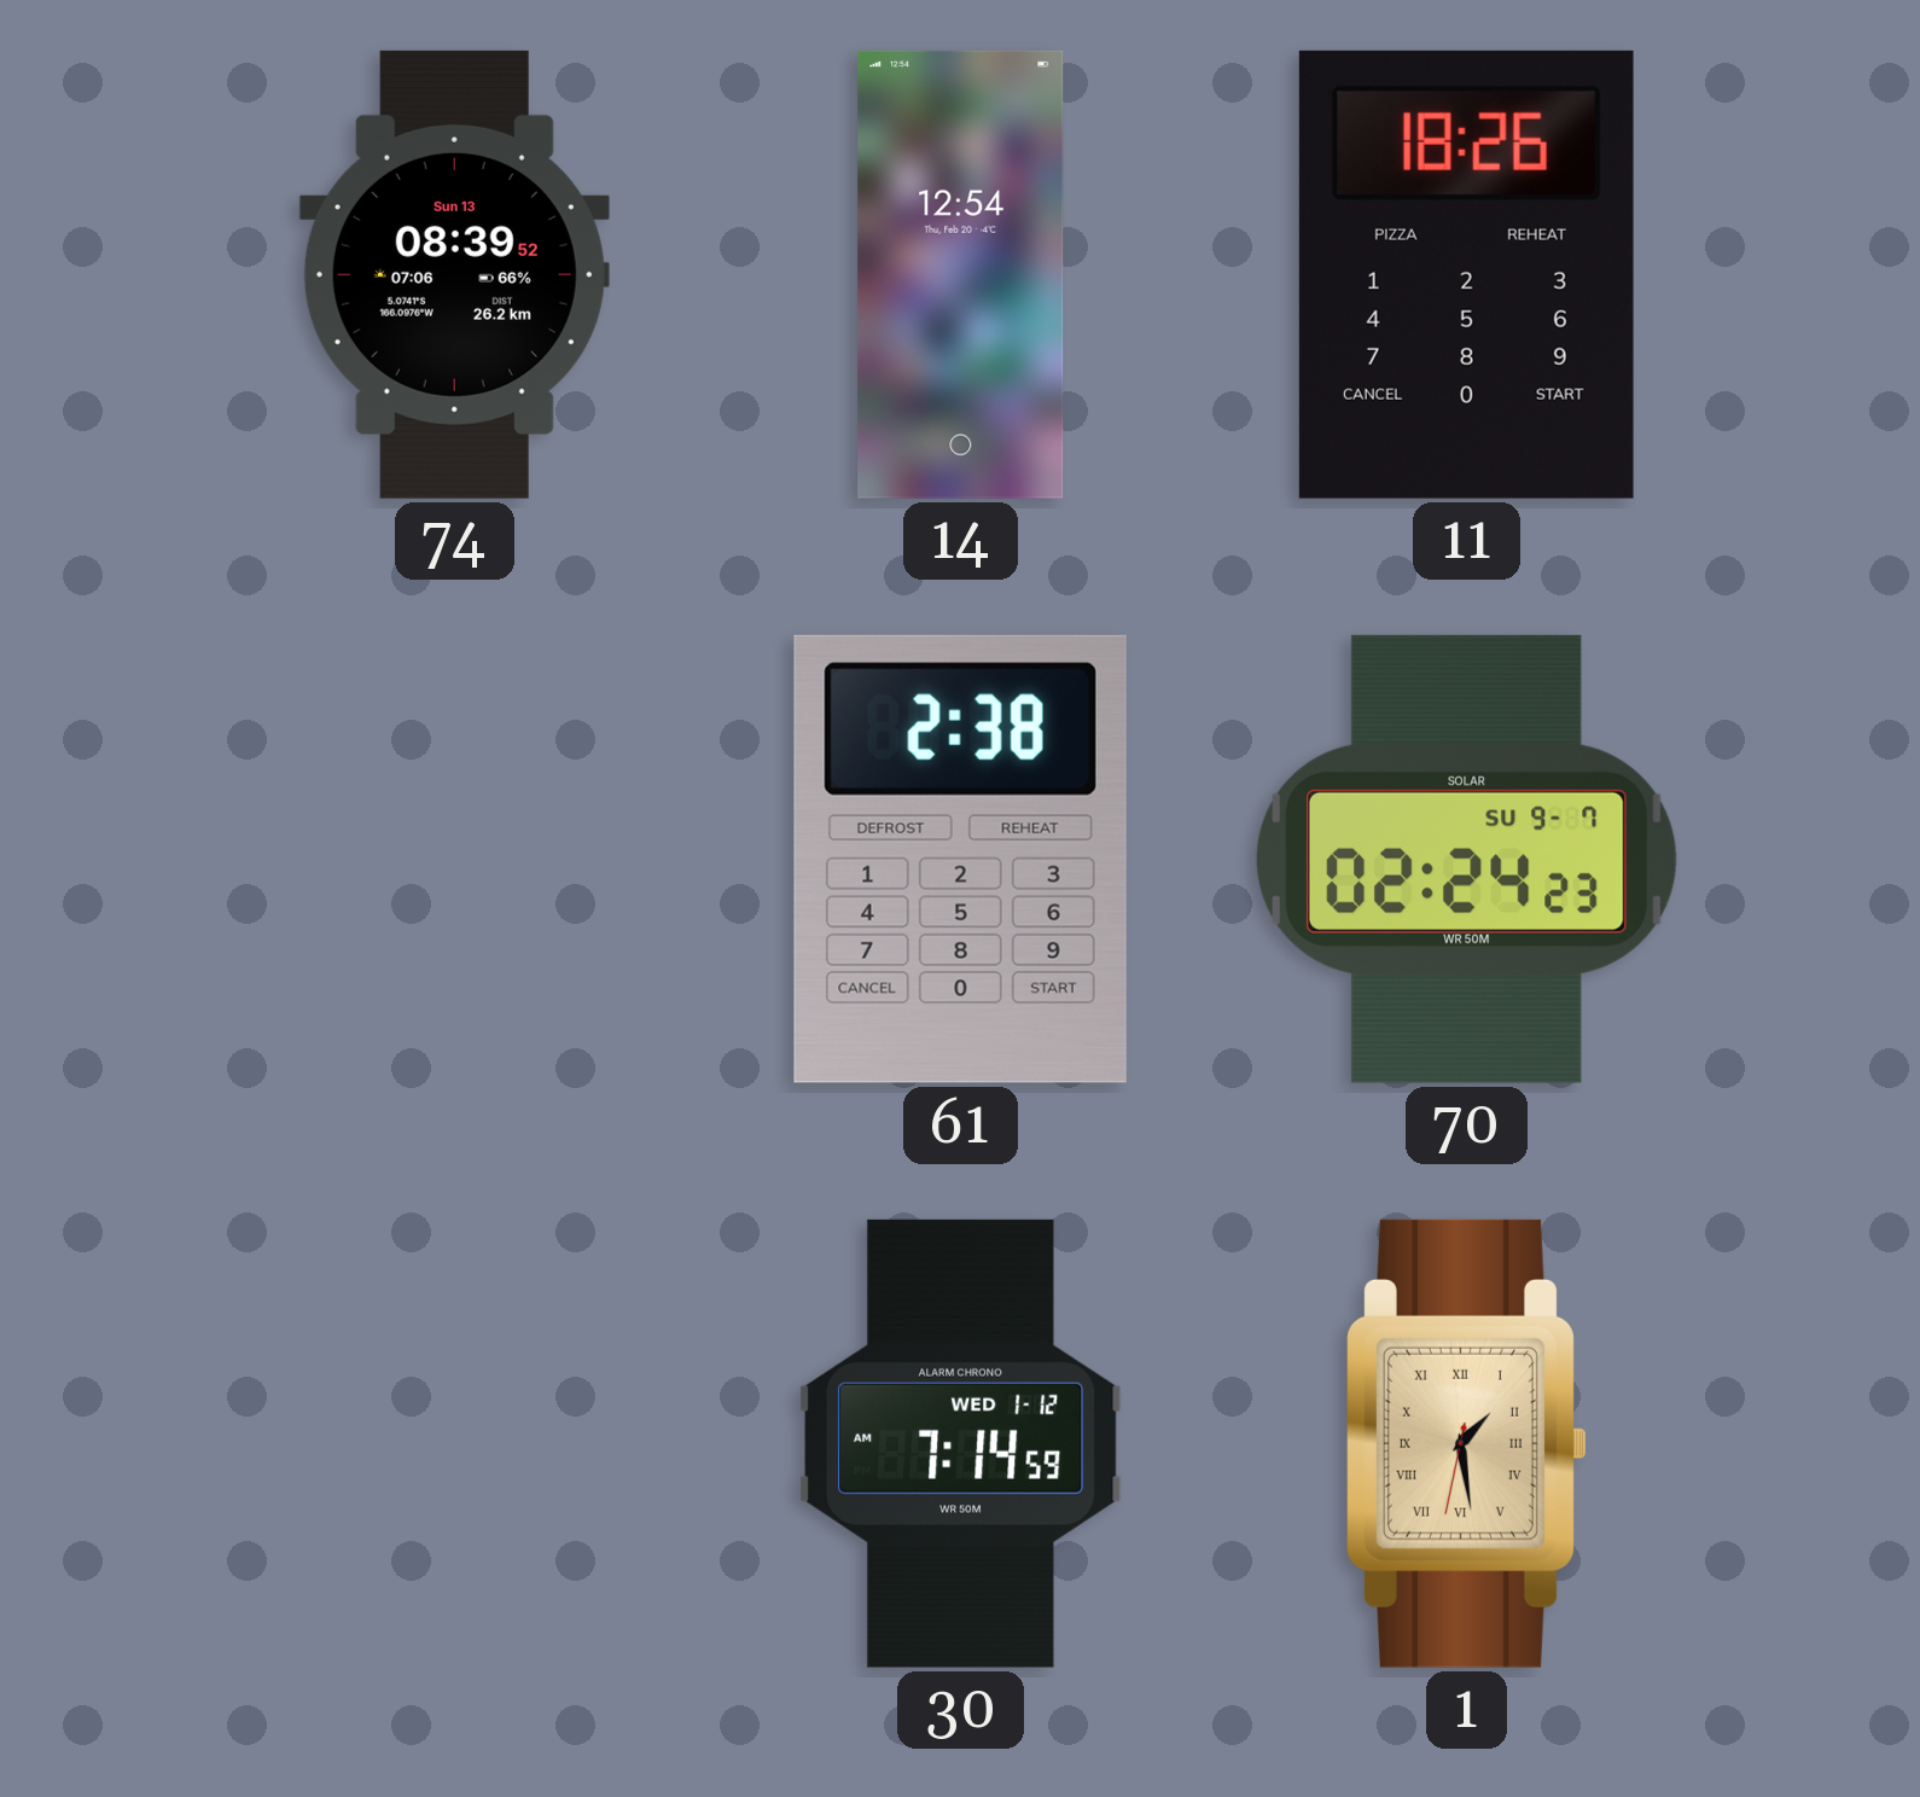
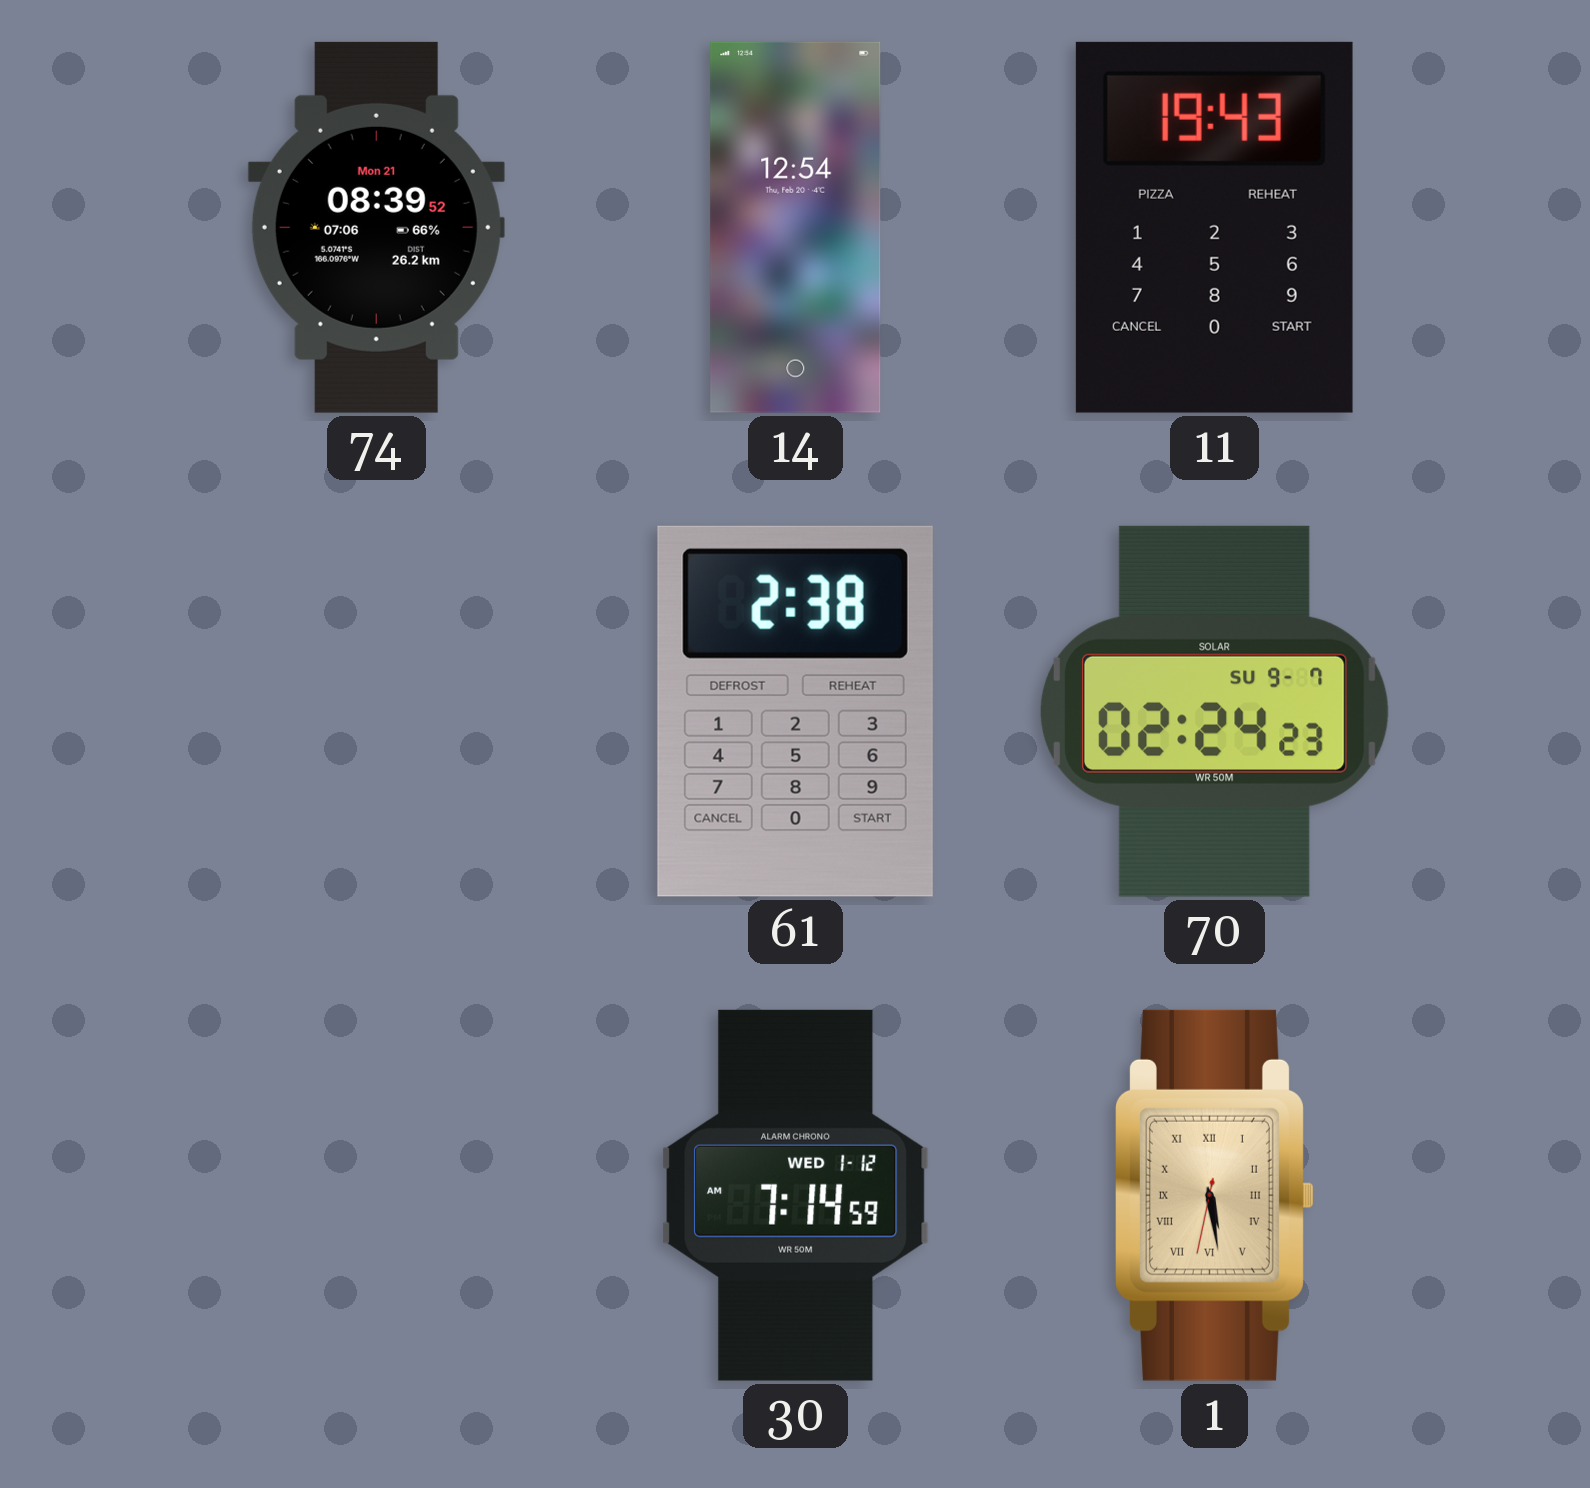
74 date: Sun 13 -> Mon 21 (376, 227)
11: 18:26 -> 19:43 (1214, 227)
1: 1:28 -> 5:28 (1215, 1195)
